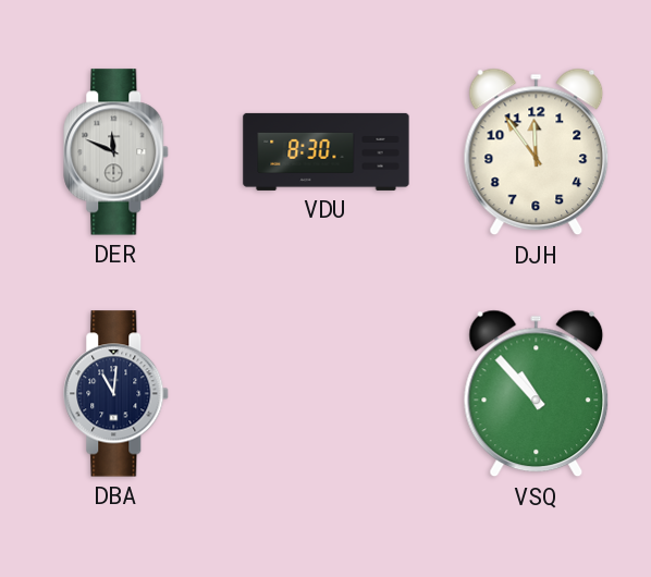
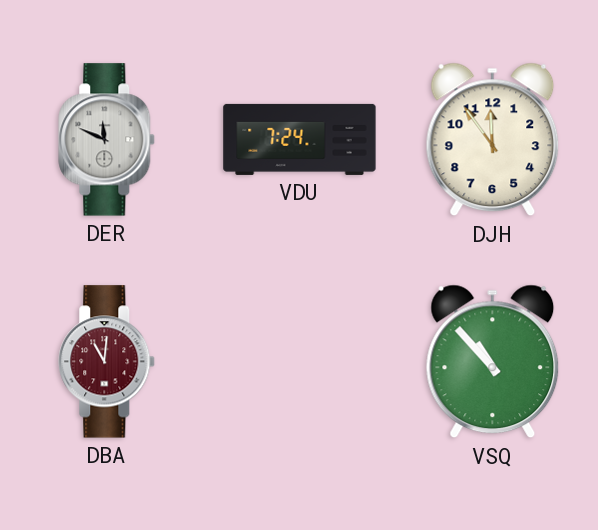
VDU: 8:30 -> 7:24 (300, 139)
DBA dial: navy -> burgundy (107, 362)
